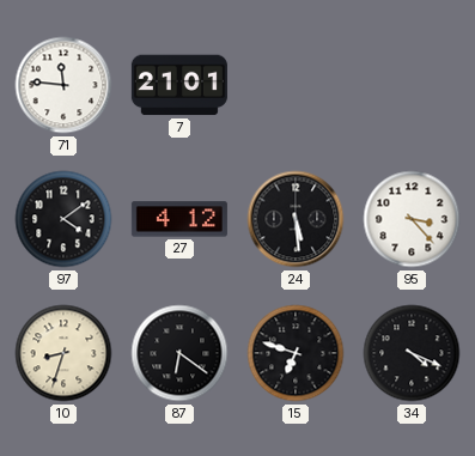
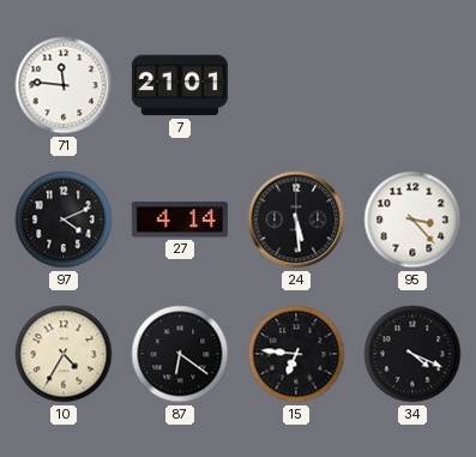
97: 4:09 -> 4:11 (64, 220)
27: 4:12 -> 4:14 (180, 220)
10: 8:33 -> 4:35 (64, 354)
15: 6:48 -> 6:46 (296, 354)
